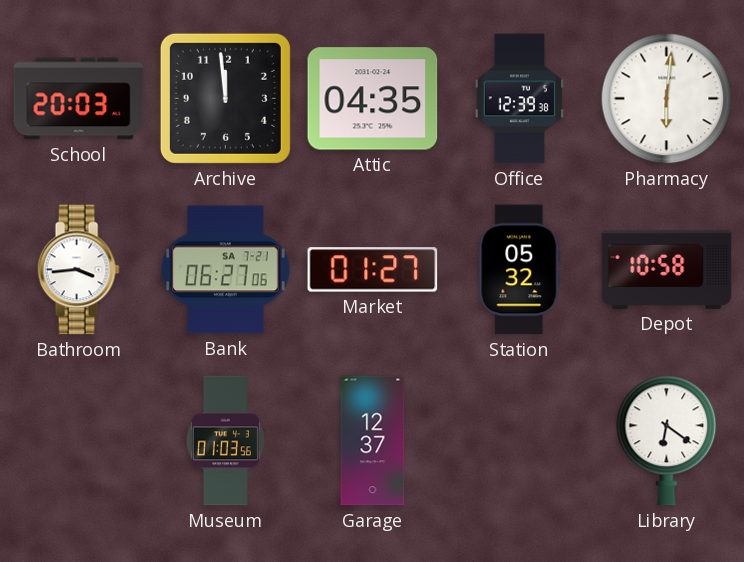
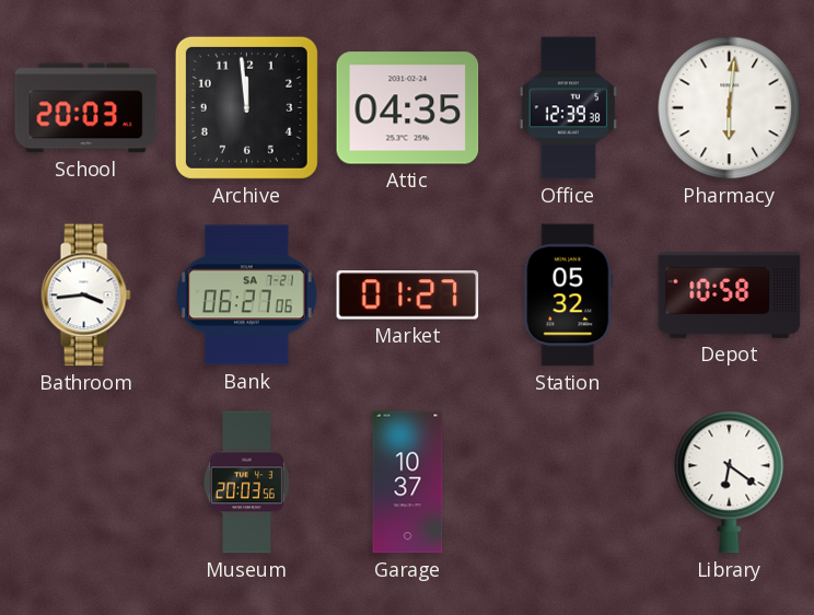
Museum: 01:03 -> 20:03 (246, 483)
Garage: 12:37 -> 10:37 (408, 483)
